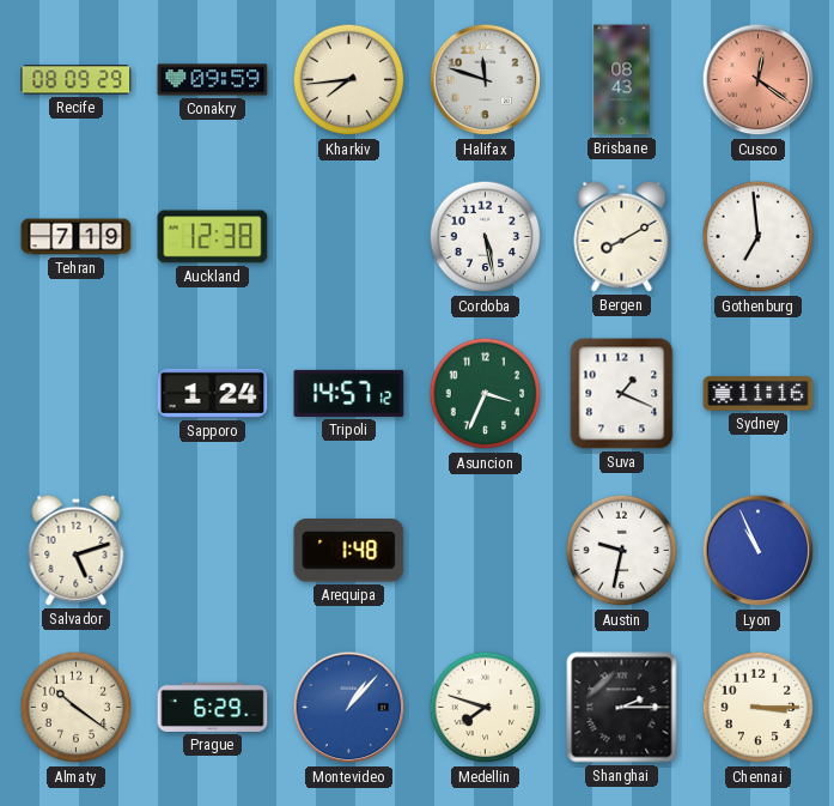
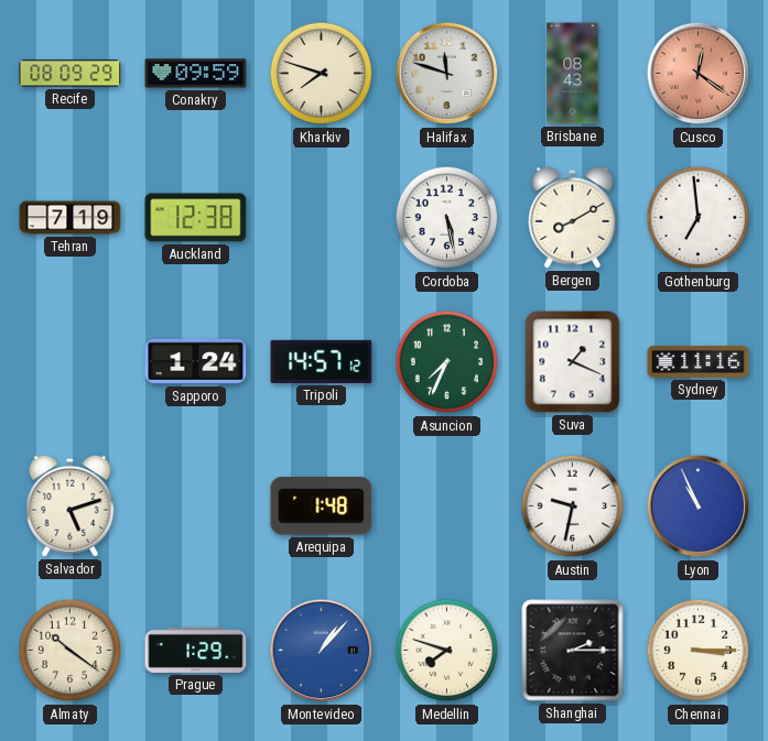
Kharkiv: 7:44 -> 7:48 (322, 74)
Asuncion: 3:34 -> 7:34 (447, 362)
Prague: 6:29 -> 1:29 (196, 650)
